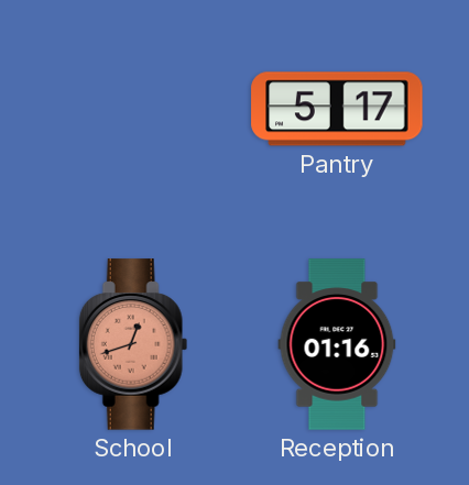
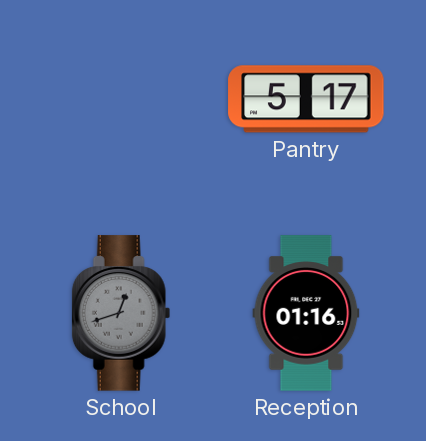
School dial: salmon -> grey (121, 313)
